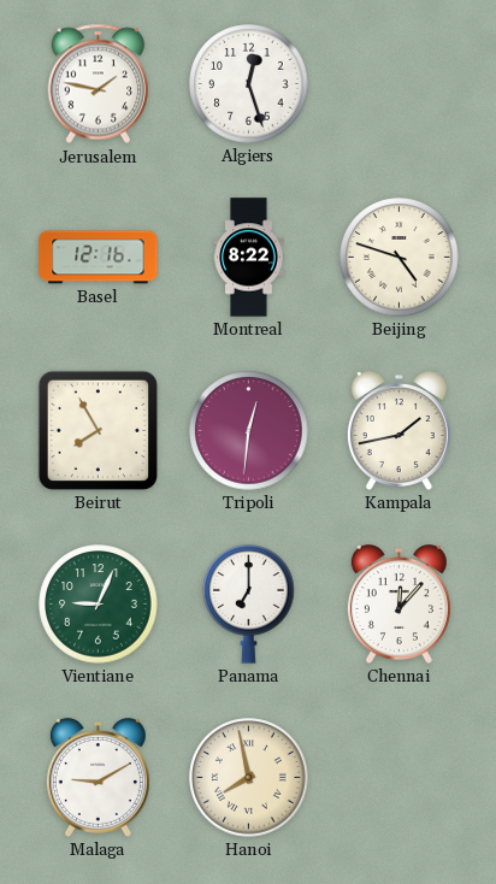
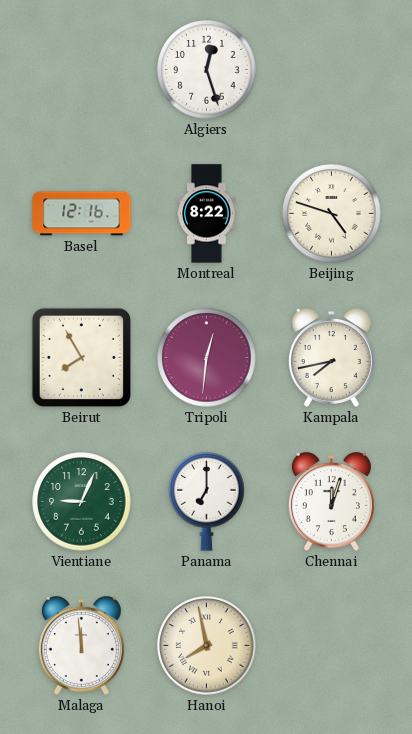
Jerusalem: 1:47 -> none (99, 84)
Kampala: 1:43 -> 7:43 (331, 358)
Chennai: 12:07 -> 12:03 (331, 502)
Malaga: 9:10 -> 11:59 (81, 646)
